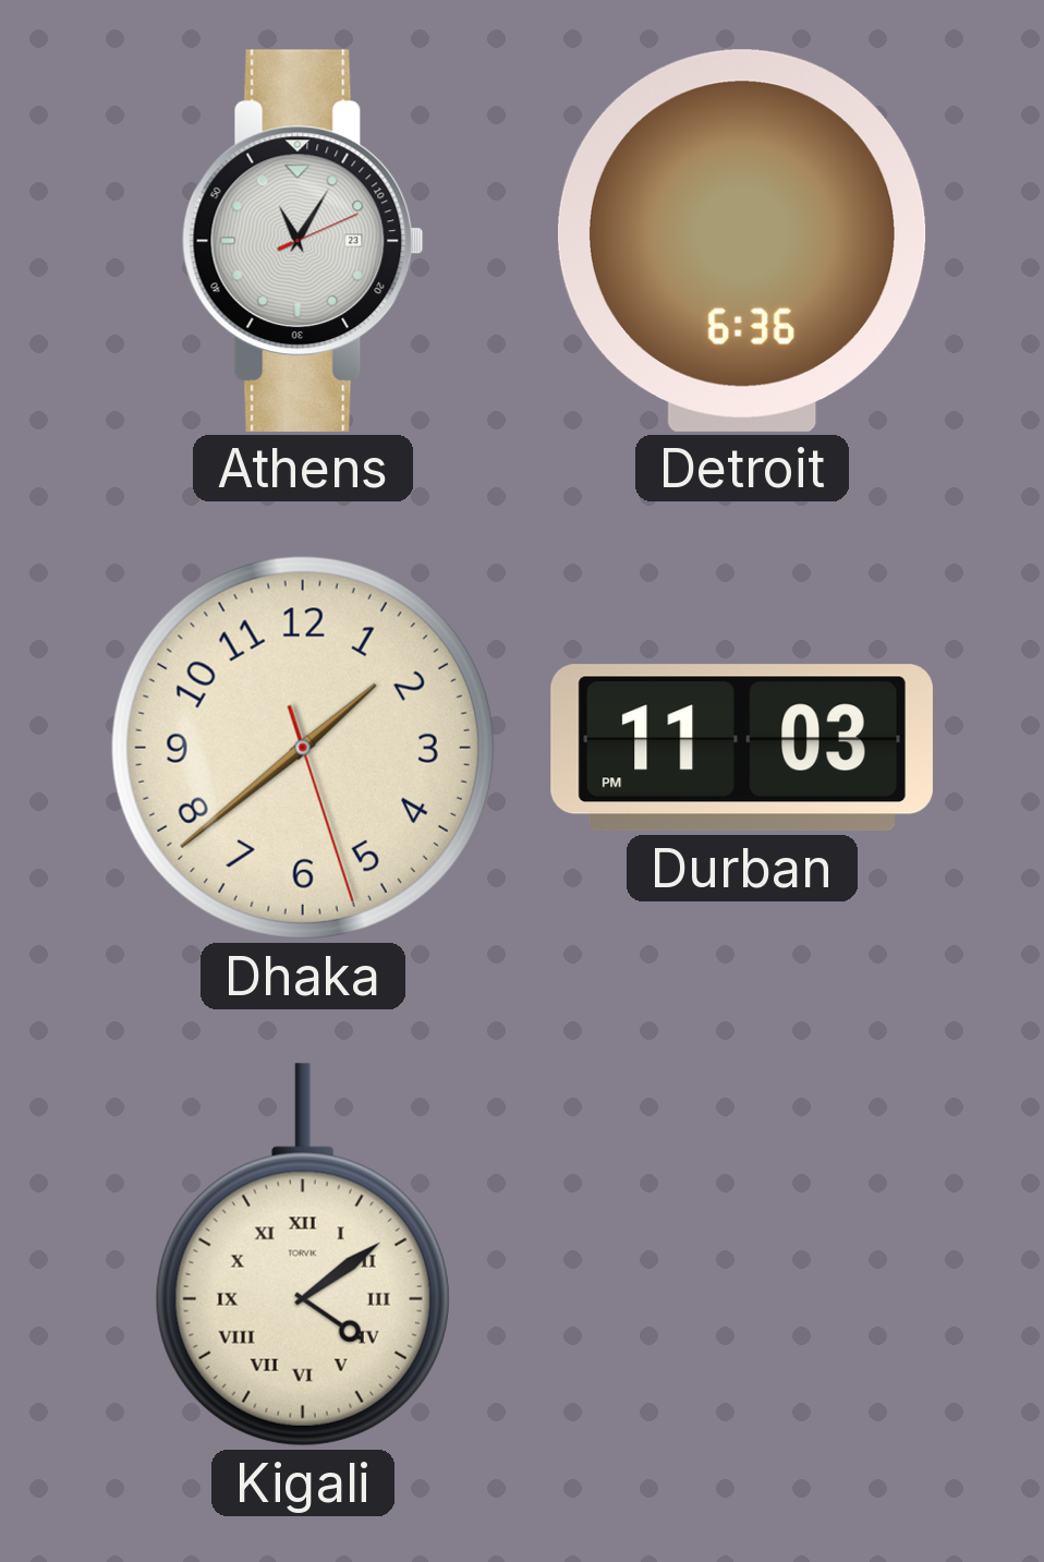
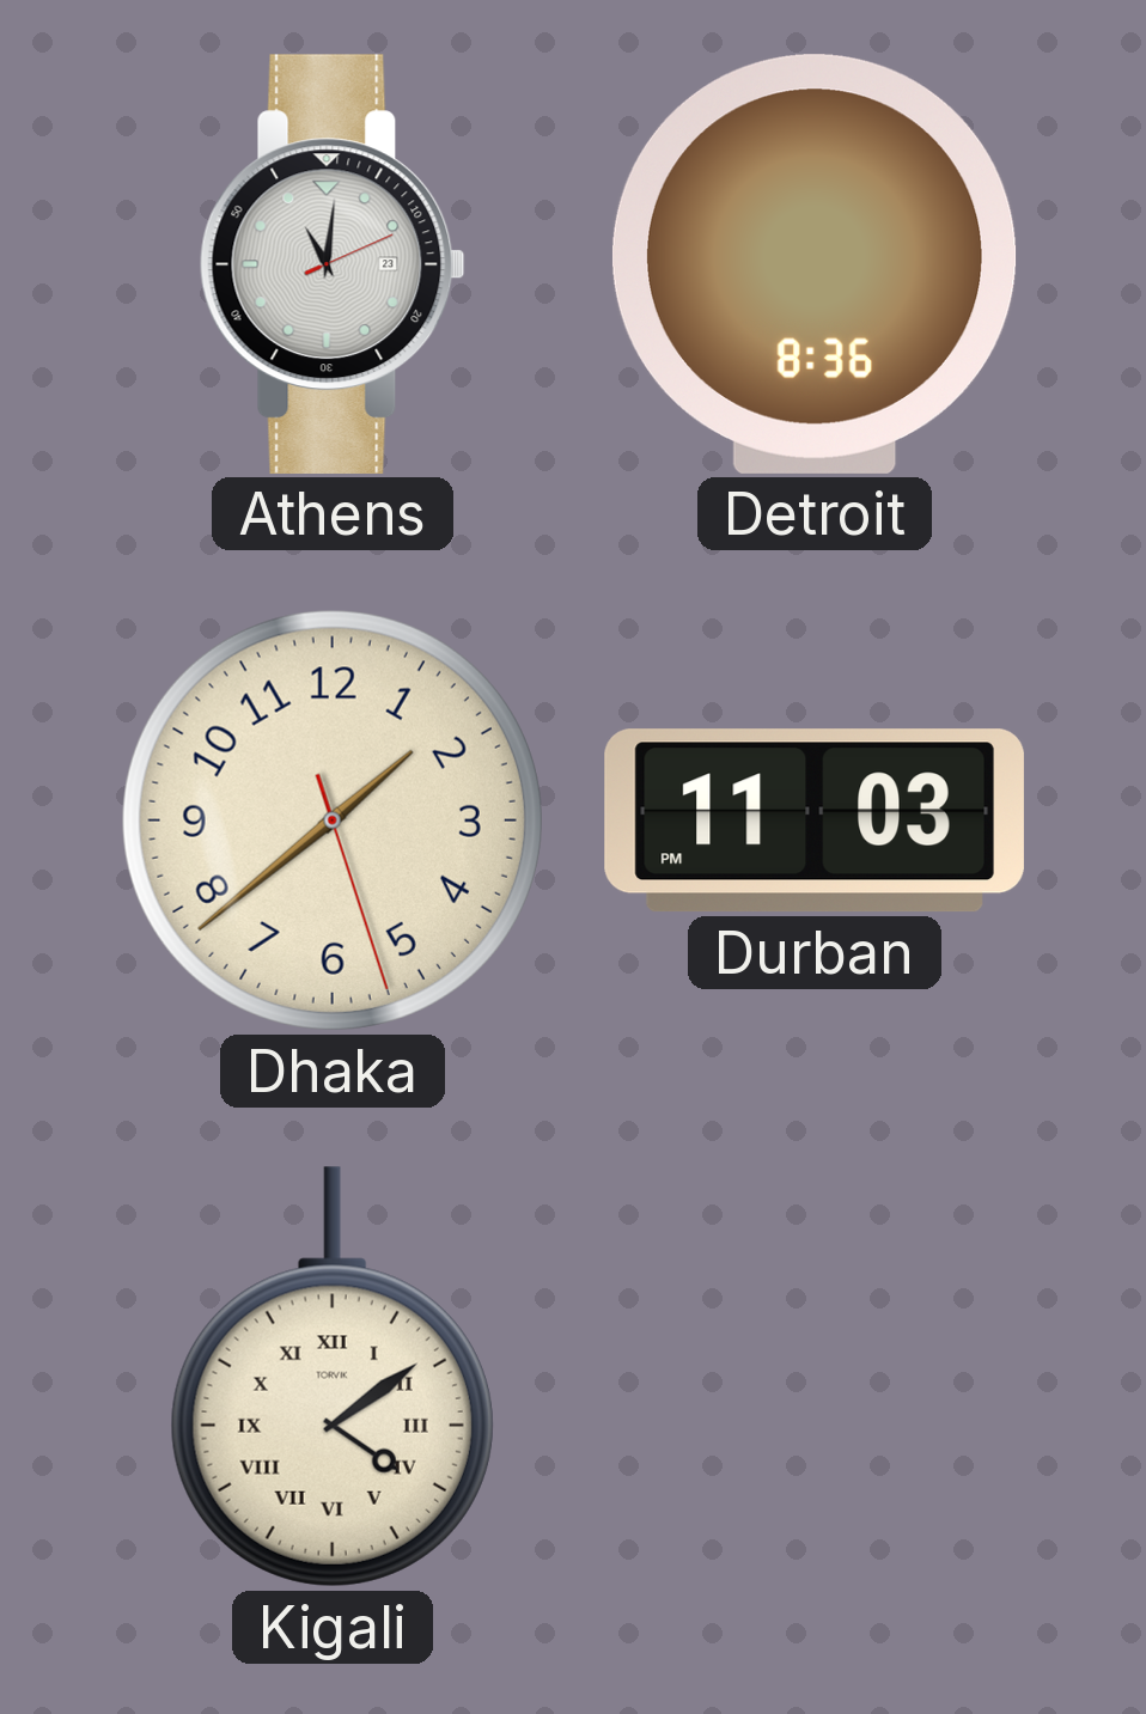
Athens: 11:05 -> 11:01 (333, 264)
Detroit: 6:36 -> 8:36 (815, 264)
